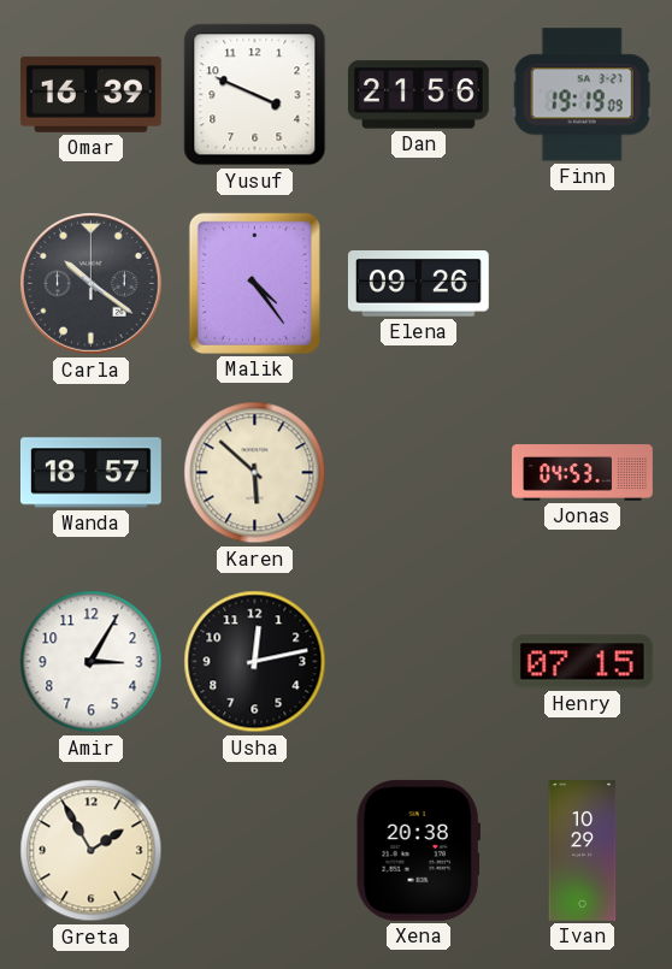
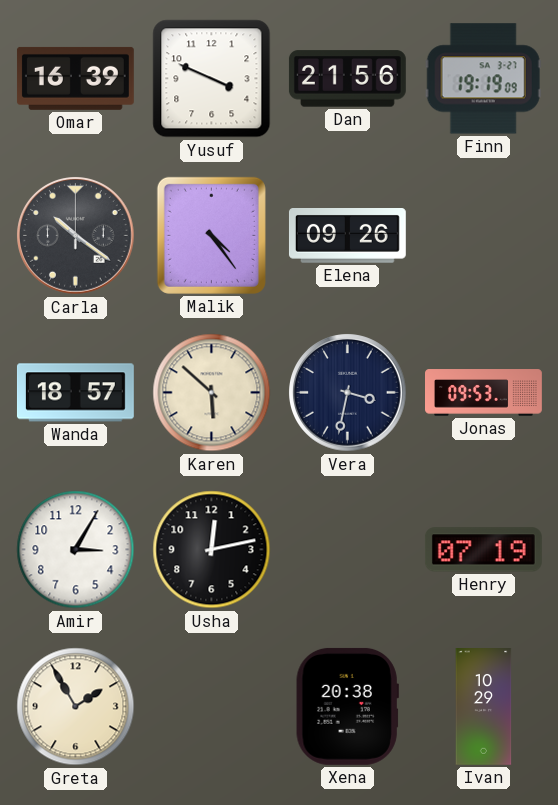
Vera: none -> 3:32 (348, 393)
Jonas: 04:53 -> 09:53 (484, 393)
Henry: 07:15 -> 07:19 (483, 550)
